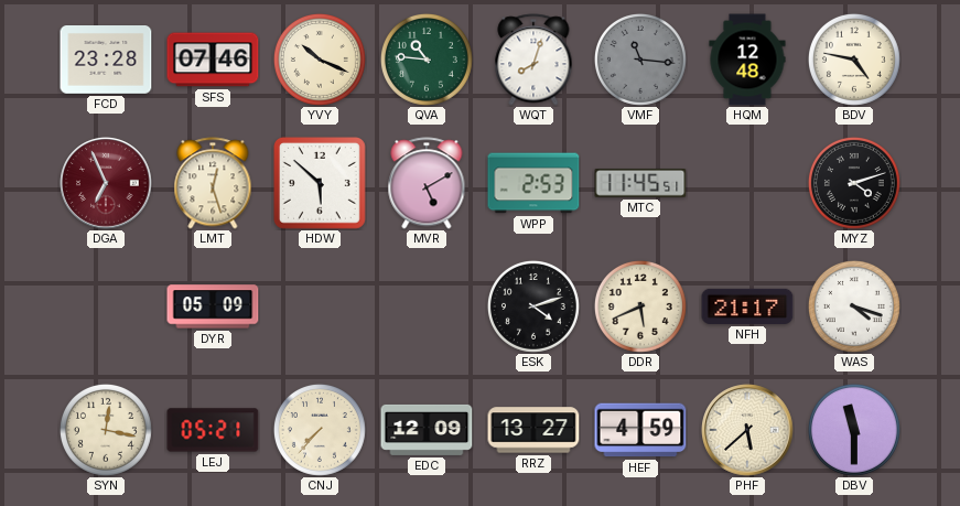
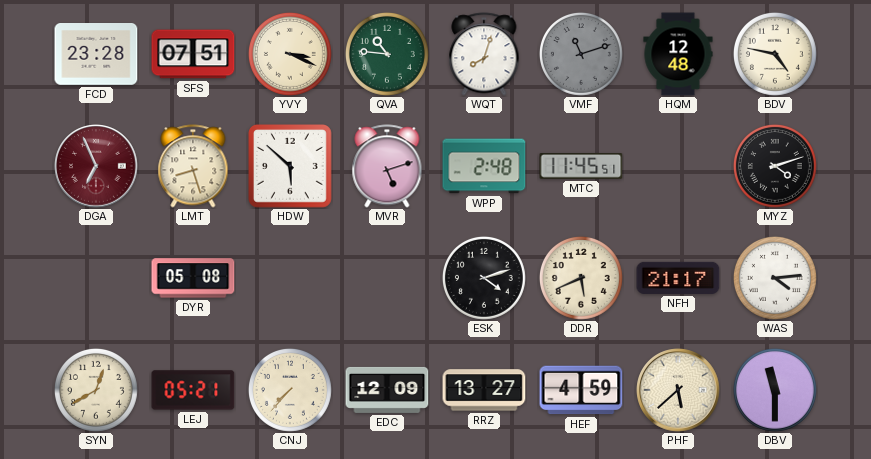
SFS: 07:46 -> 07:51 (193, 54)
YVY: 10:19 -> 3:19 (290, 54)
VMF: 11:16 -> 11:12 (581, 54)
LMT: 12:27 -> 8:27 (193, 166)
MVR: 5:10 -> 5:12 (387, 166)
WPP: 2:53 -> 2:48 (484, 166)
DYR: 05:09 -> 05:08 (193, 278)
WAS: 4:18 -> 4:14 (775, 278)
SYN: 12:17 -> 12:40 (96, 390)
